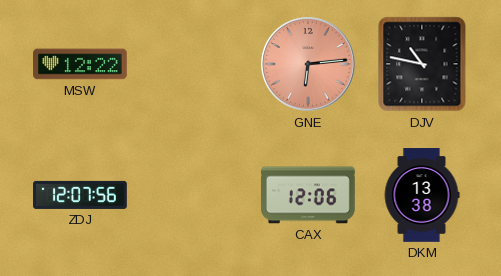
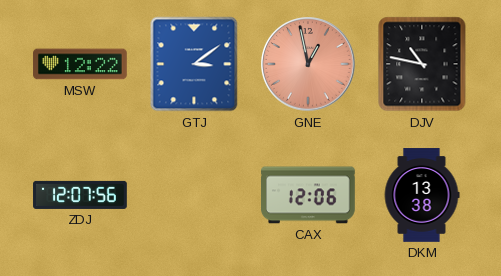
GTJ: none -> 3:09 (194, 64)
GNE: 6:14 -> 12:58 (308, 64)
